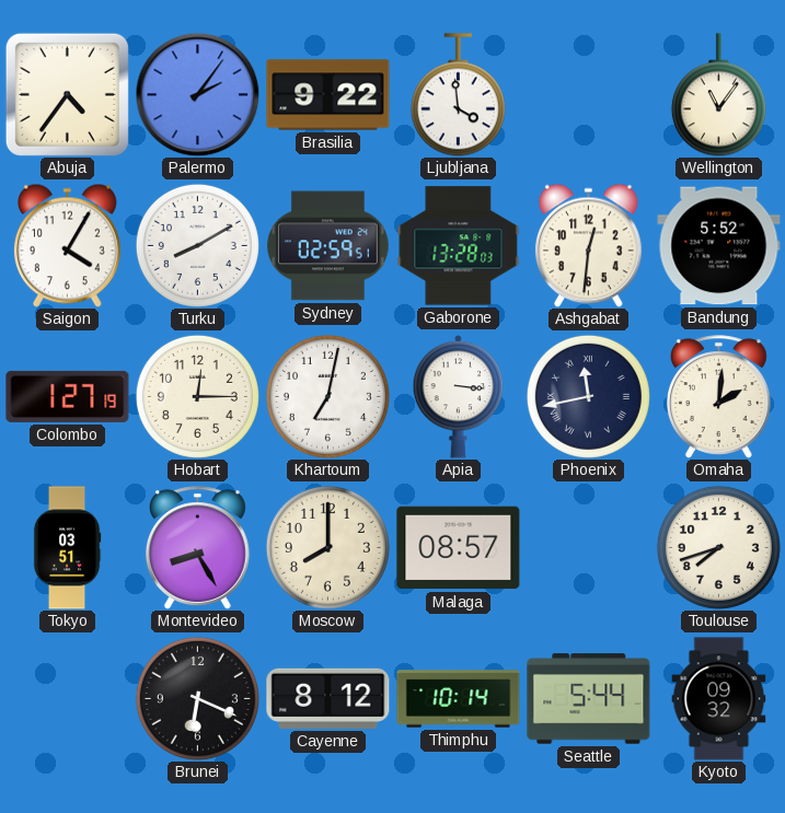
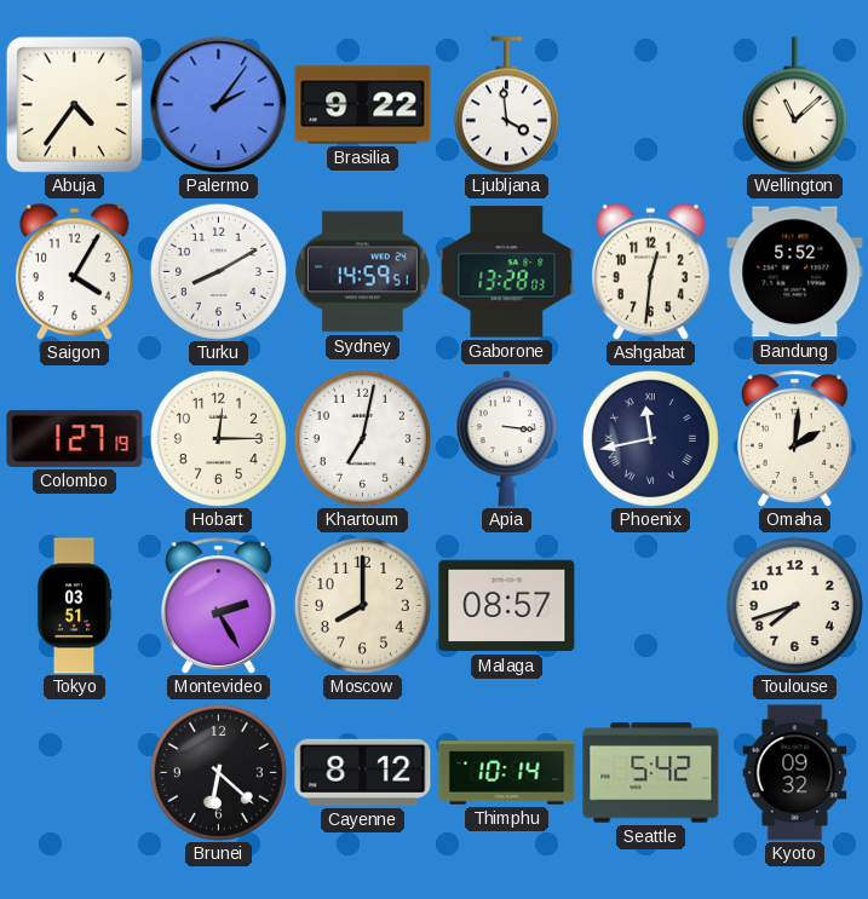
Wellington: 11:06 -> 11:08 (794, 105)
Sydney: 02:59 -> 14:59 (363, 272)
Montevideo: 8:25 -> 2:25 (218, 606)
Brunei: 6:19 -> 6:22 (218, 772)
Seattle: 5:44 -> 5:42 (651, 773)
